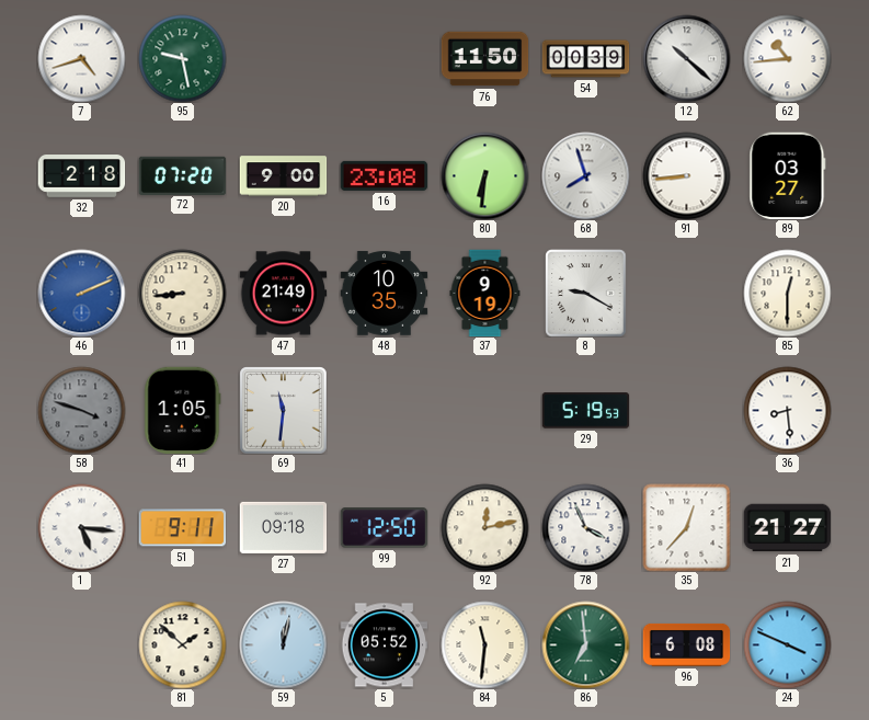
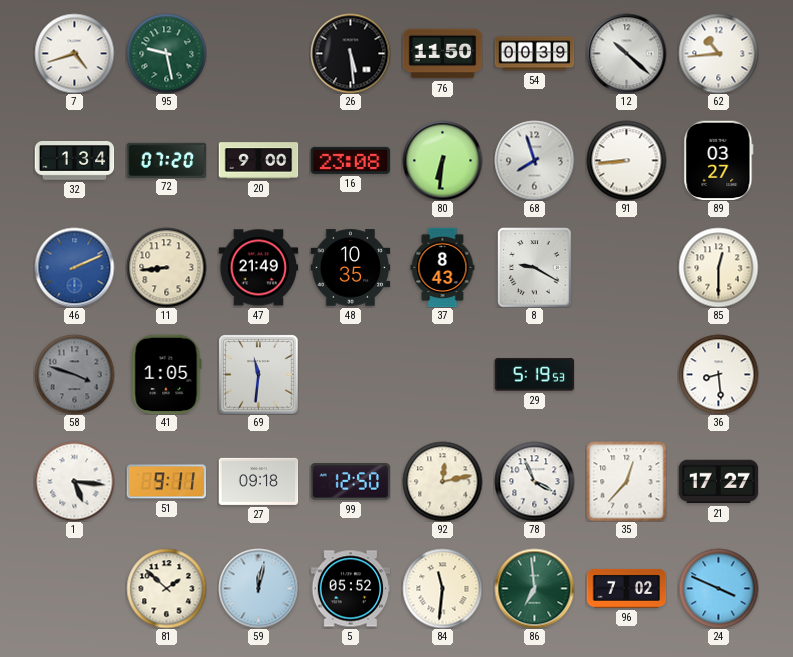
26: none -> 5:29 (350, 53)
32: 2:18 -> 1:34 (74, 161)
37: 9:19 -> 8:43 (443, 267)
21: 21:27 -> 17:27 (718, 482)
96: 6:08 -> 7:02 (626, 588)
